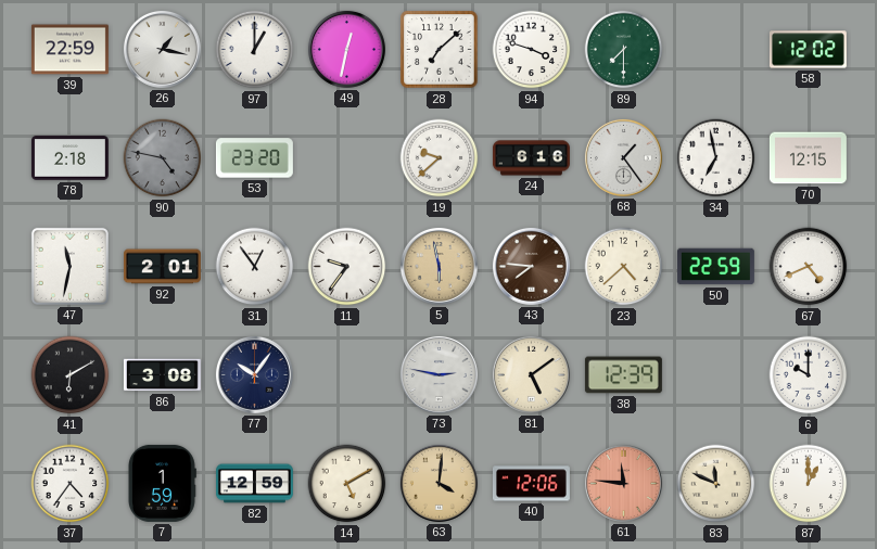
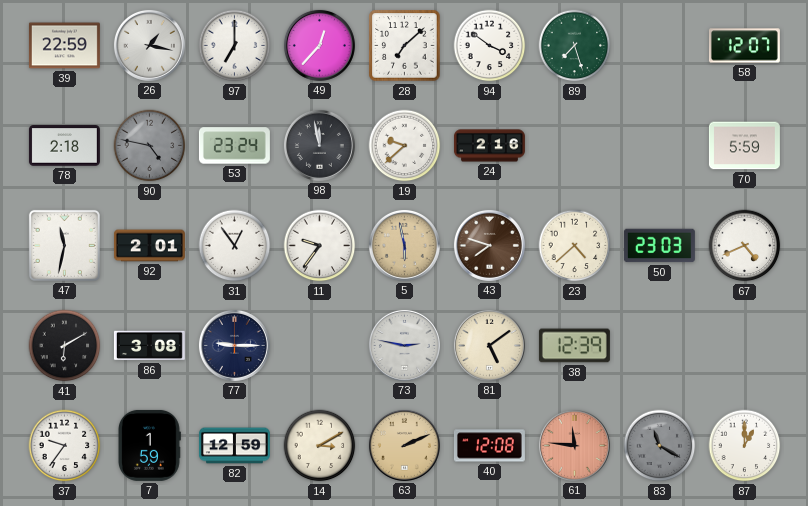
97: 1:00 -> 7:00 (235, 46)
49: 12:32 -> 12:37 (319, 45)
94: 3:48 -> 3:51 (490, 46)
89: 7:30 -> 7:27 (575, 46)
58: 12:02 -> 12:07 (744, 46)
53: 23:20 -> 23:24 (234, 146)
98: none -> 11:58 (319, 145)
24: 6:16 -> 2:16 (489, 146)
68: 1:24 -> none (623, 157)
34: 6:58 -> none (716, 158)
70: 12:15 -> 5:59 (744, 146)
43: 7:46 -> 7:48 (489, 245)
50: 22:59 -> 23:03 (659, 246)
77: 10:06 -> 9:15 (234, 345)
6: 10:00 -> none (809, 375)
37: 4:36 -> 9:36 (65, 446)
14: 5:10 -> 3:10 (320, 446)
63: 4:01 -> 2:11 (404, 445)
40: 12:06 -> 12:08 (489, 446)
83: 11:49 -> 11:20 (660, 446)
83 dial: cream -> grey (660, 446)
